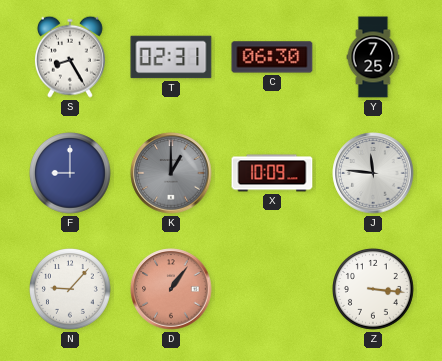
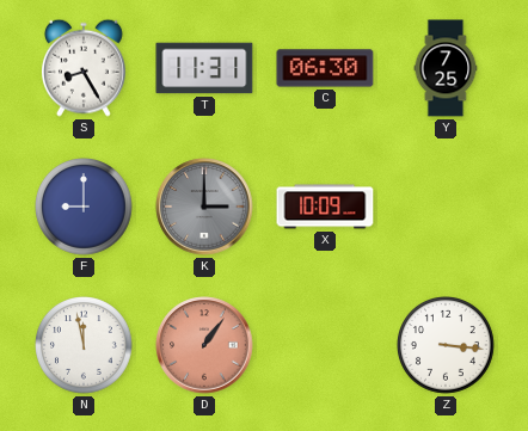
T: 02:31 -> 11:31 (204, 68)
K: 1:00 -> 3:00 (204, 207)
J: 11:46 -> none (373, 173)
N: 9:07 -> 11:58 (85, 346)
